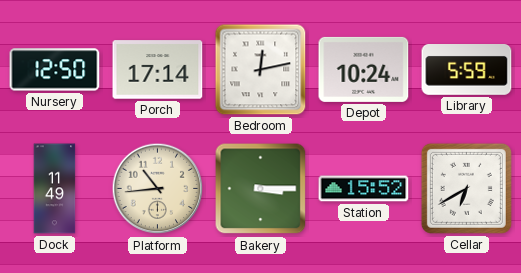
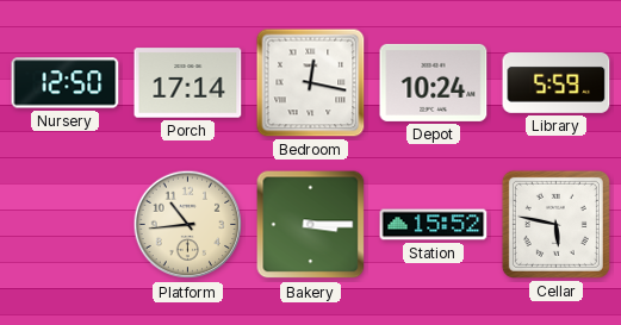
Bedroom: 12:13 -> 12:17 (311, 83)
Dock: 11:49 -> none (55, 189)
Cellar: 6:40 -> 5:47 (555, 224)
